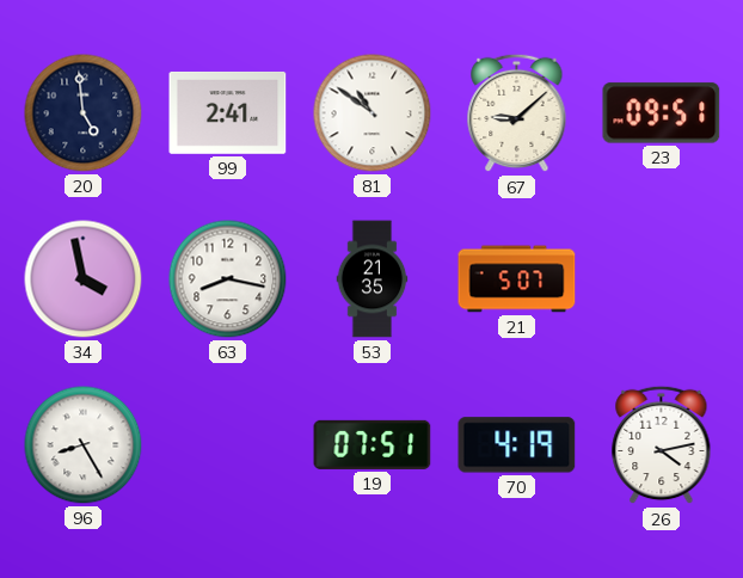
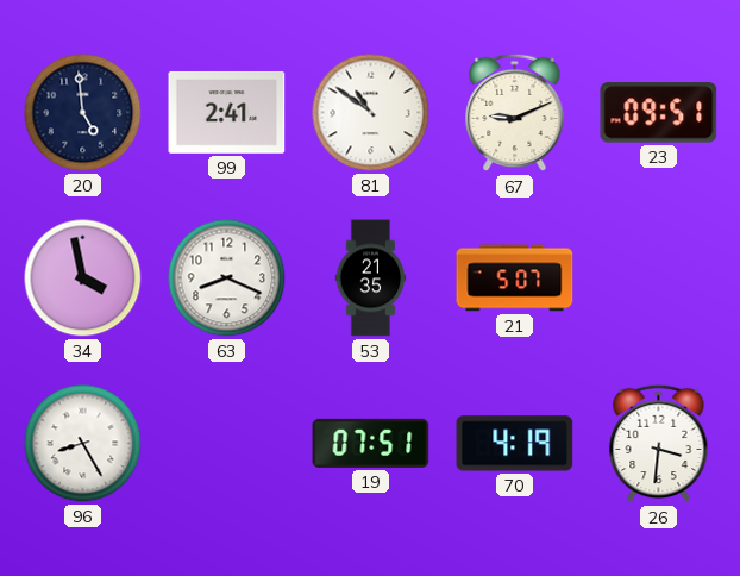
67: 9:08 -> 9:11 (515, 113)
63: 8:17 -> 8:19 (227, 278)
26: 4:13 -> 3:31 (659, 444)
